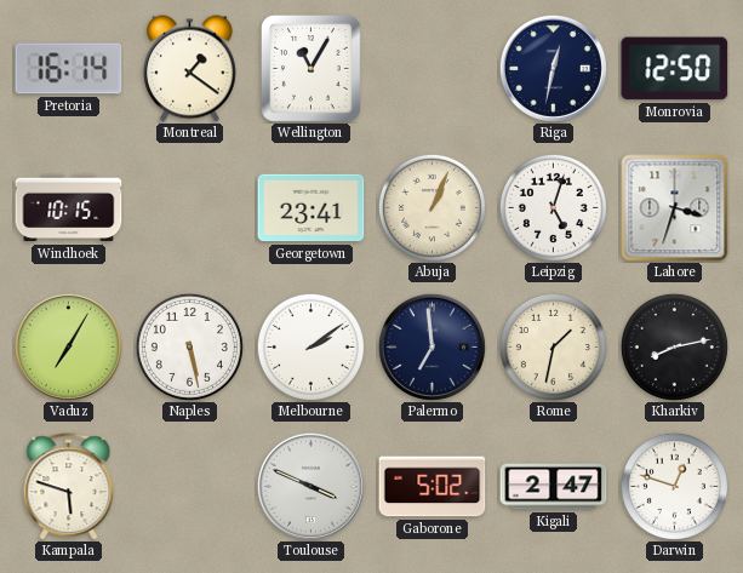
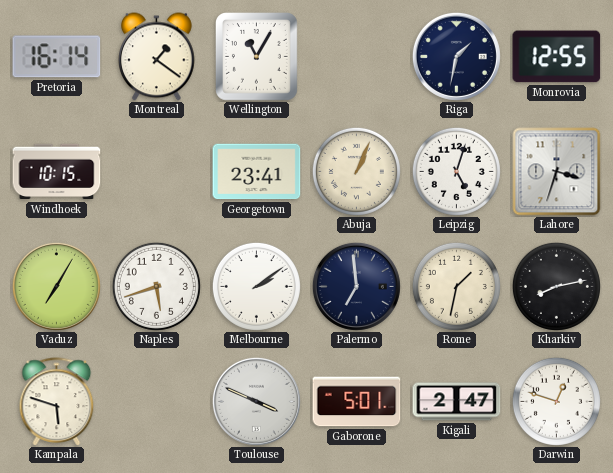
Riga: 12:32 -> 1:32 (456, 56)
Monrovia: 12:50 -> 12:55 (557, 57)
Naples: 5:28 -> 5:42 (156, 286)
Gaborone: 5:02 -> 5:01 (357, 402)
